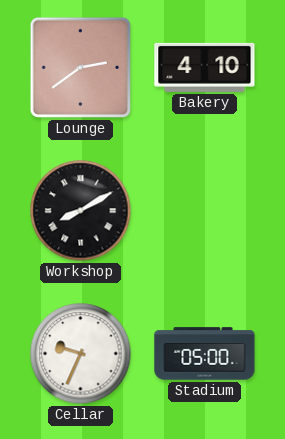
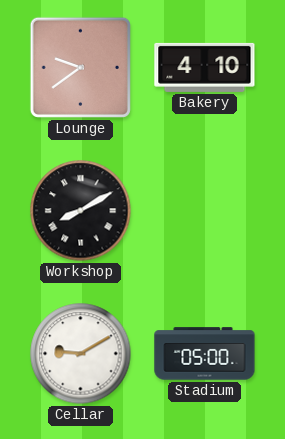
Lounge: 2:39 -> 9:39 (80, 67)
Cellar: 9:34 -> 9:10 (81, 354)
